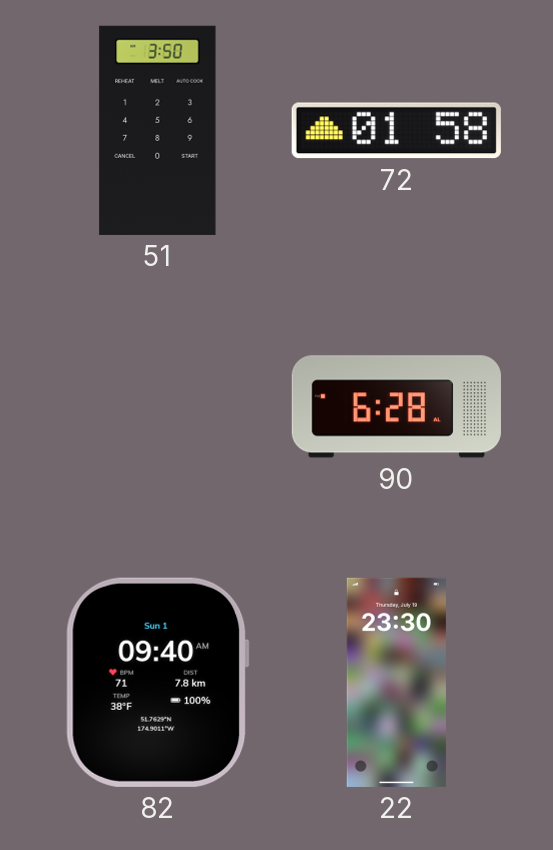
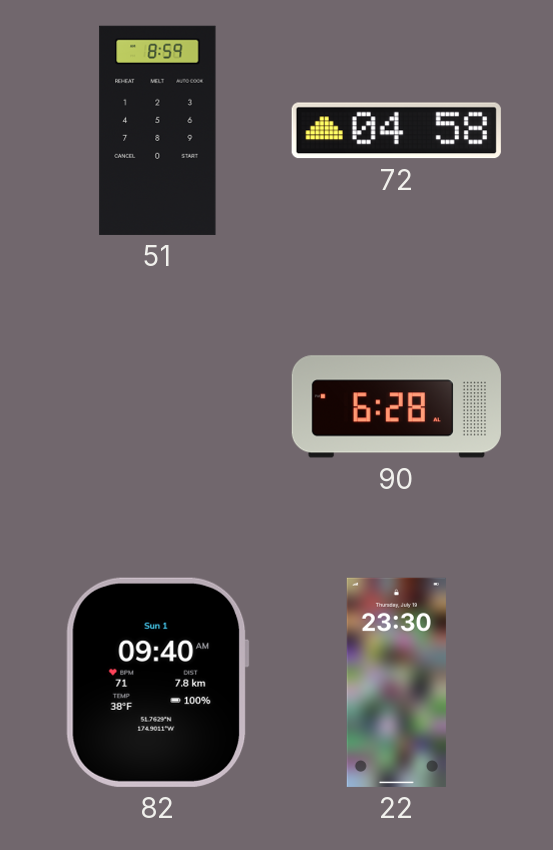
51: 3:50 -> 8:59 (158, 130)
72: 01:58 -> 04:58 (396, 131)
